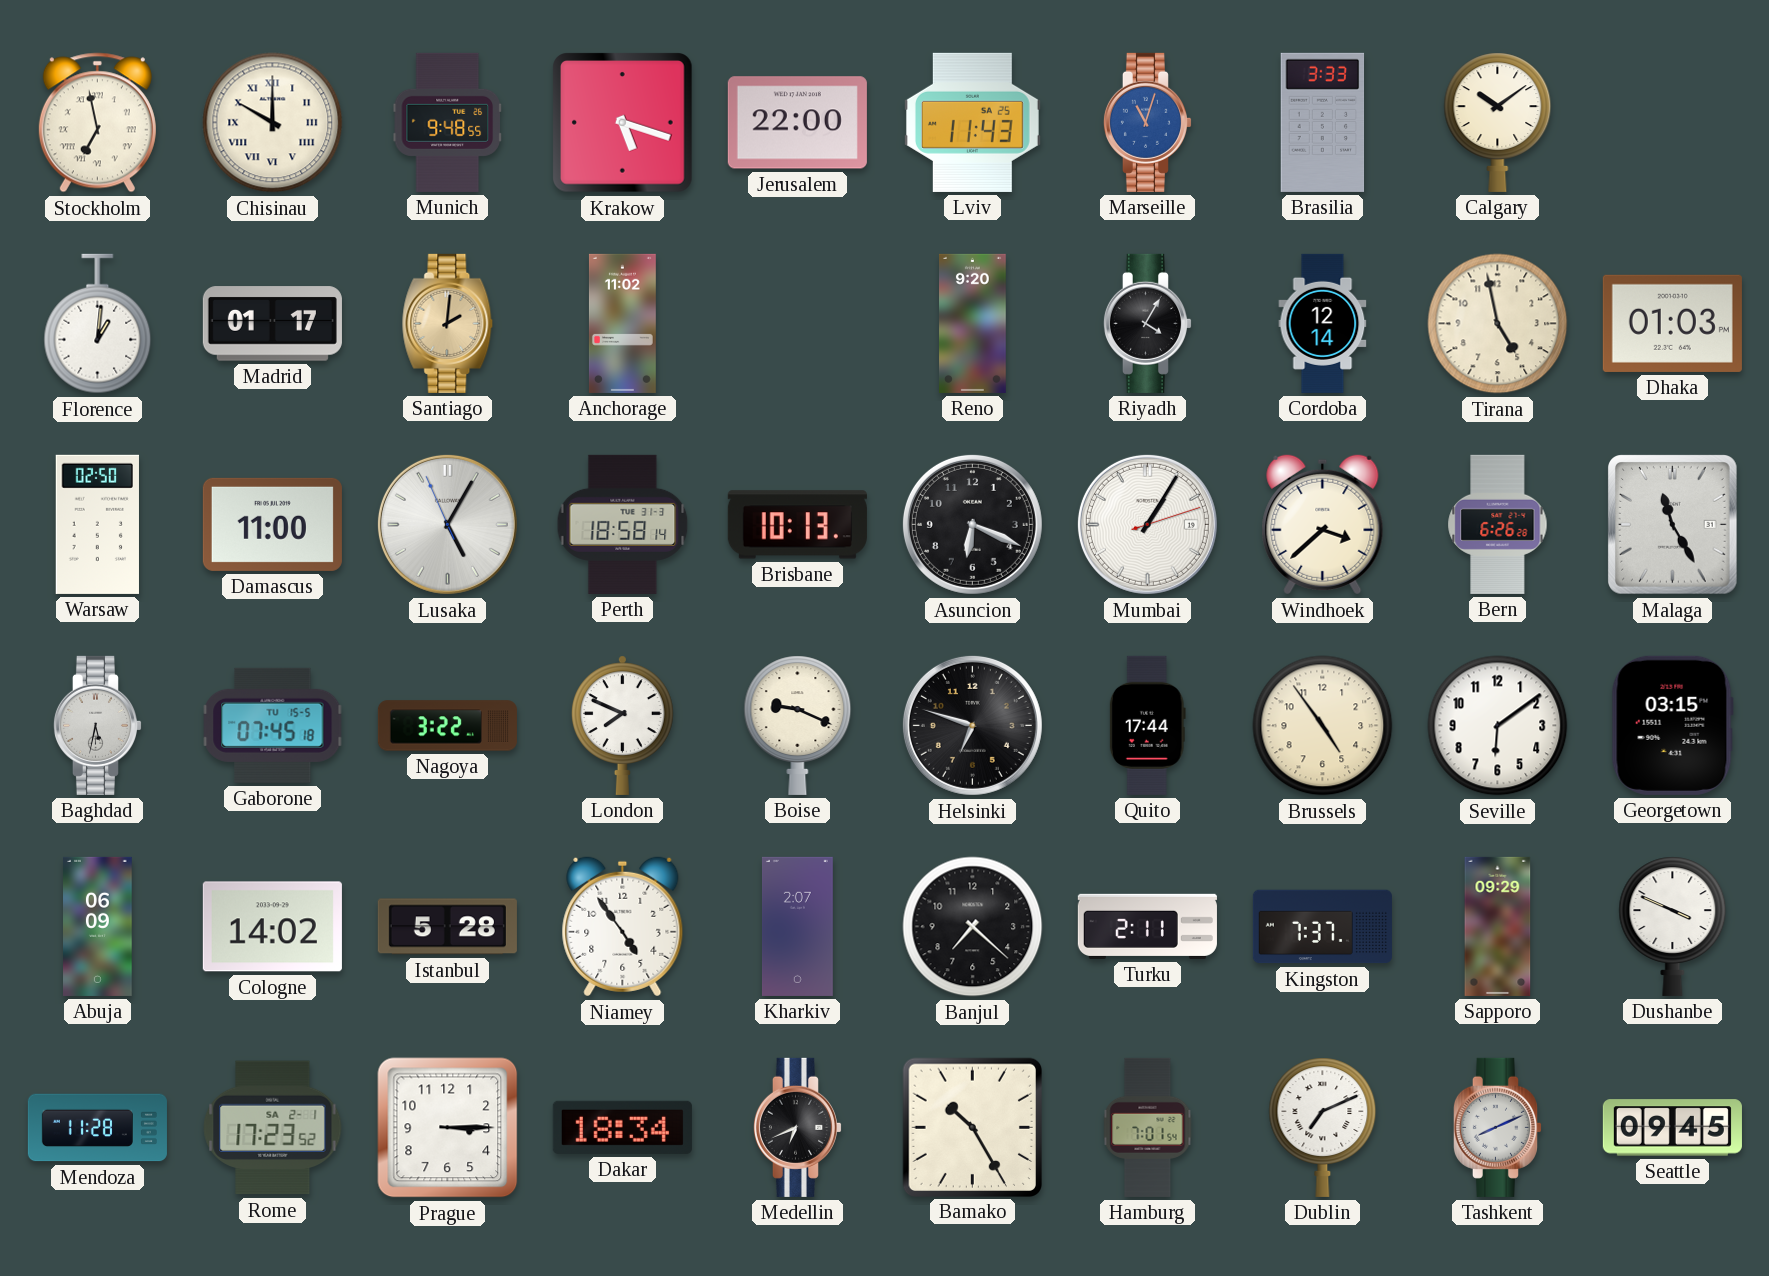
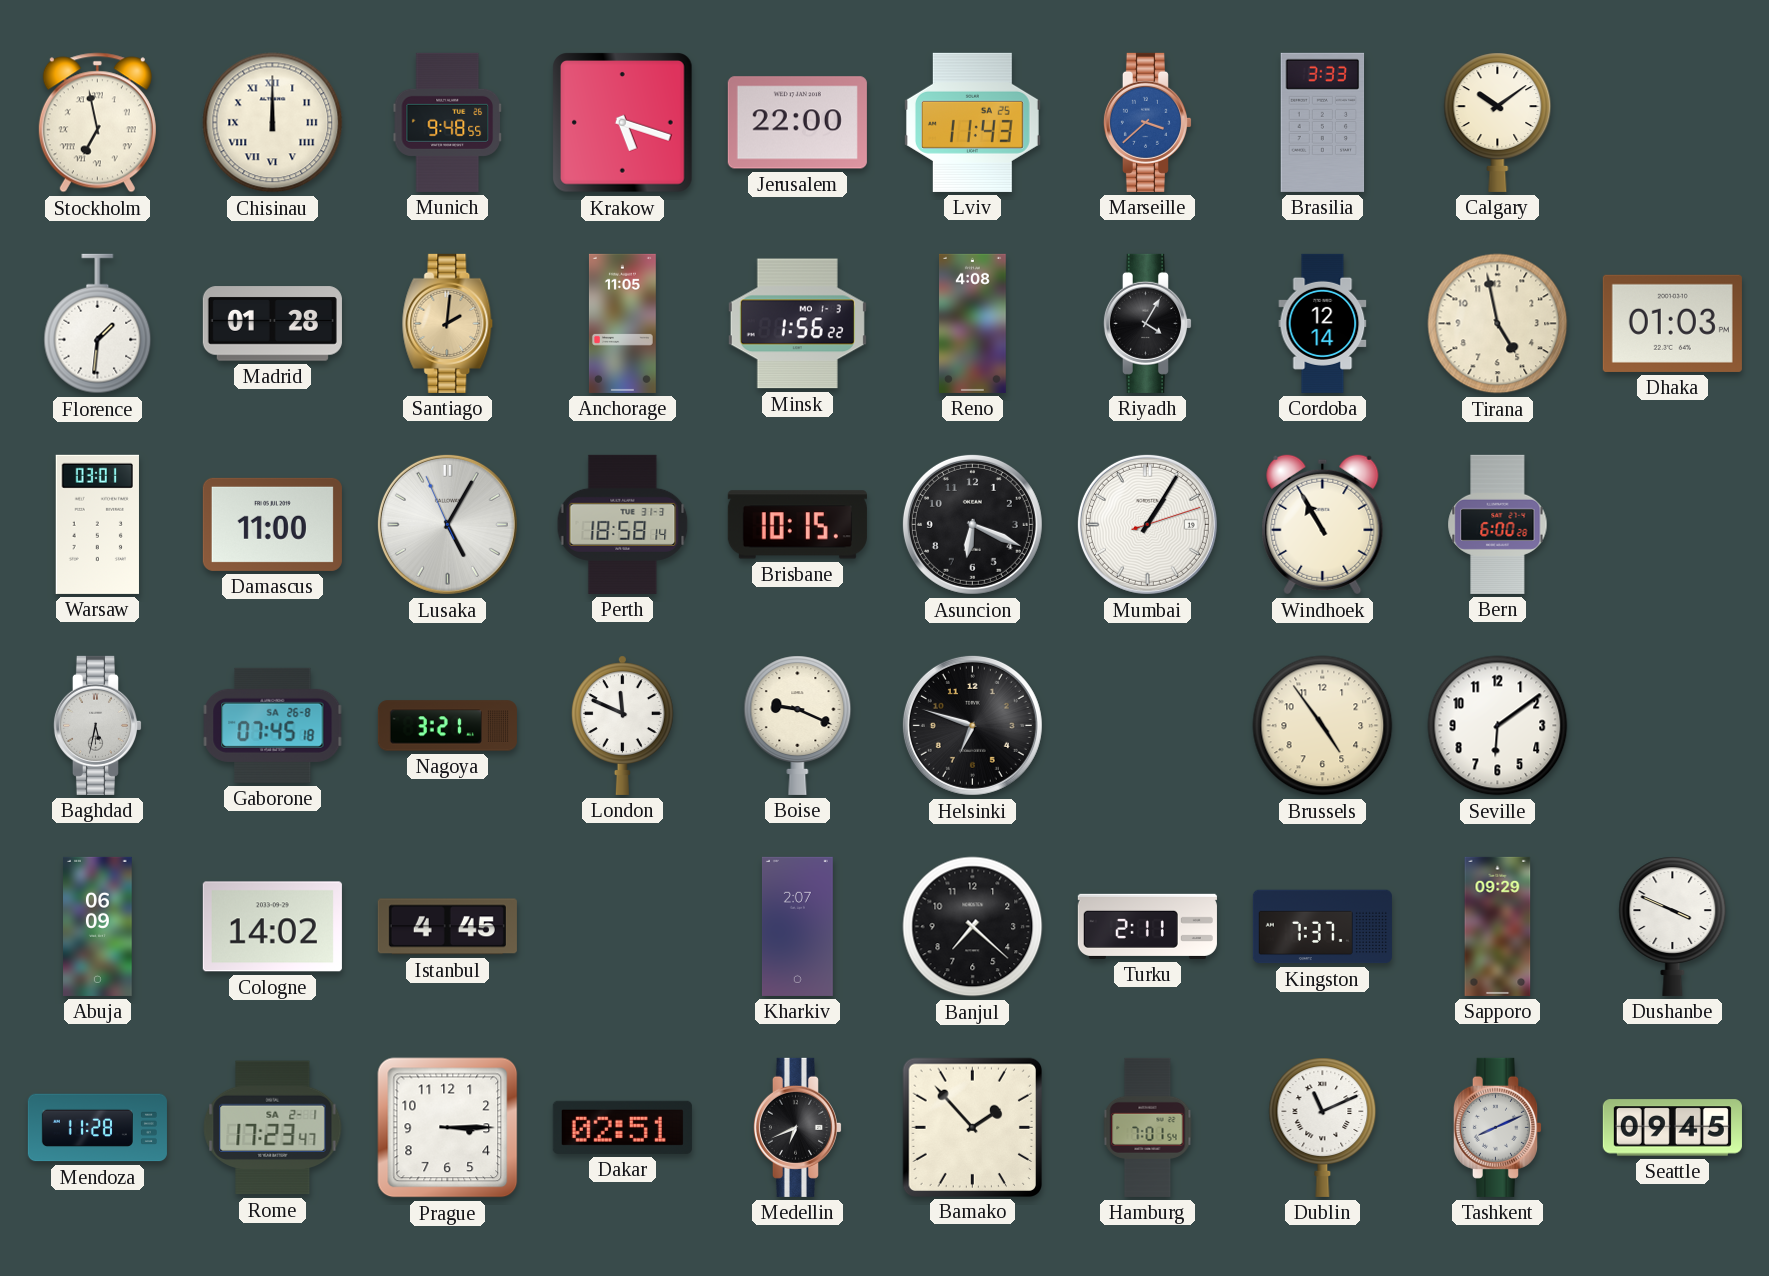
Chisinau: 10:00 -> 12:00 (273, 123)
Marseille: 11:03 -> 3:38 (1147, 122)
Florence: 1:01 -> 1:31 (98, 324)
Madrid: 01:17 -> 01:28 (272, 324)
Anchorage: 11:02 -> 11:05 (622, 323)
Minsk: none -> 1:56 (797, 324)
Reno: 9:20 -> 4:08 (973, 323)
Warsaw: 02:50 -> 03:01 (97, 524)
Brisbane: 10:13 -> 10:15 (797, 525)
Windhoek: 3:38 -> 10:55 (1323, 525)
Bern: 6:26 -> 6:00 (1498, 524)
Malaga: 11:25 -> none (1673, 525)
Gaborone date: TU 15-5 -> SA 26-8 (273, 725)
Nagoya: 3:22 -> 3:21 (447, 726)
London: 7:49 -> 11:49 (622, 725)
Quito: 17:44 -> none (1147, 725)
Georgetown: 03:15 -> none (1672, 725)
Istanbul: 5:28 -> 4:45 (447, 927)
Niamey: 4:54 -> none (623, 927)
Rome: 17:23:52 -> 17:23:47 (273, 1128)
Dakar: 18:34 -> 02:51 (622, 1127)
Bamako: 10:25 -> 1:53 (972, 1127)
Dublin: 7:11 -> 11:11 (1323, 1127)
